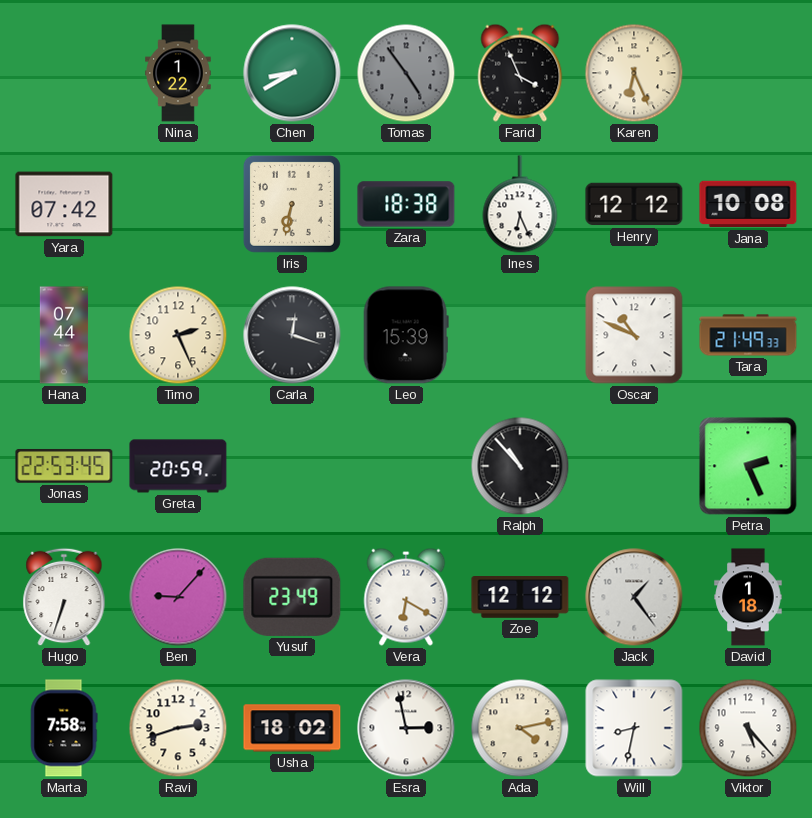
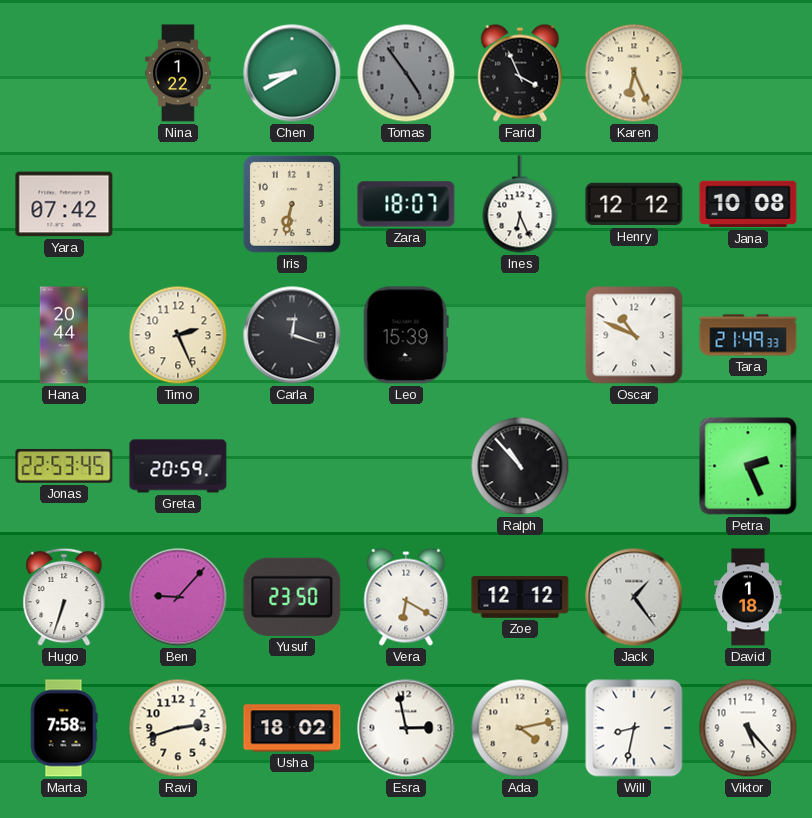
Zara: 18:38 -> 18:07 (406, 204)
Hana: 07:44 -> 20:44 (64, 335)
Yusuf: 23:49 -> 23:50 (292, 597)
